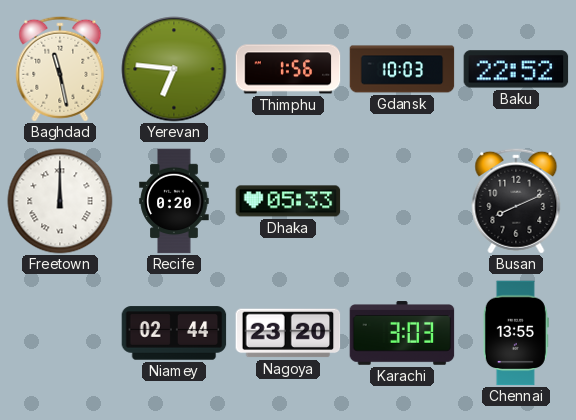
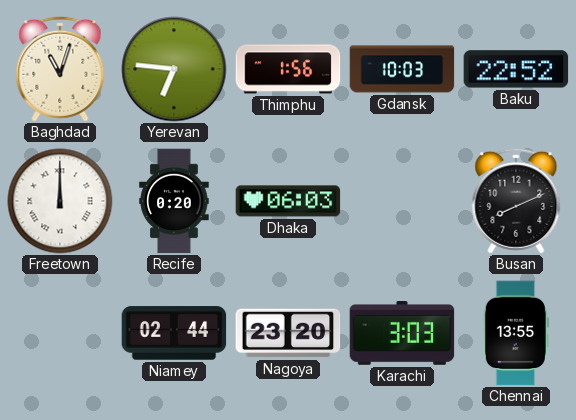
Baghdad: 11:28 -> 11:03 (60, 69)
Dhaka: 05:33 -> 06:03 (288, 201)
